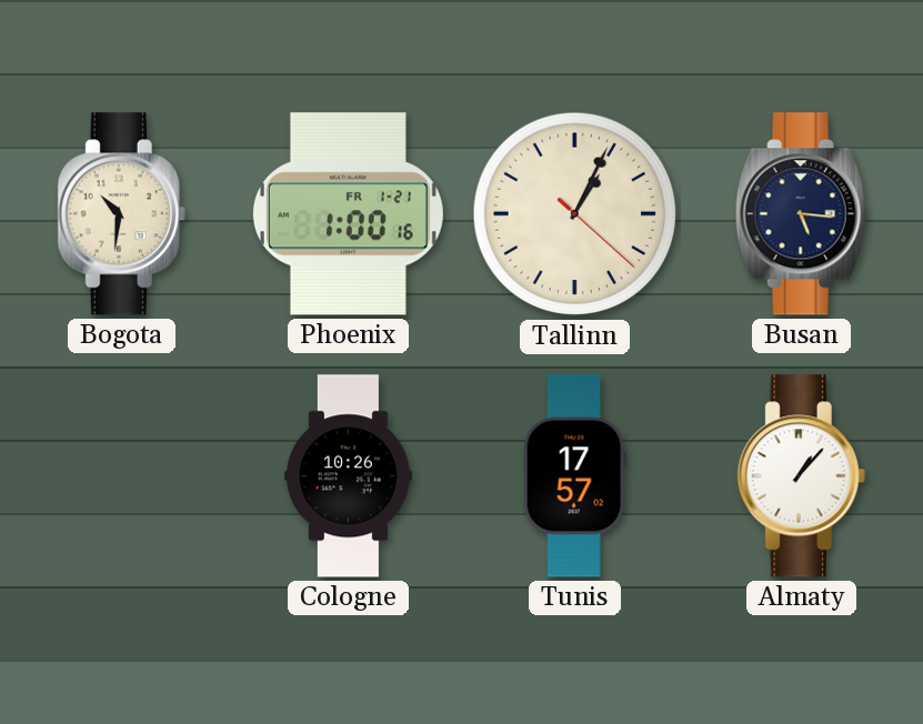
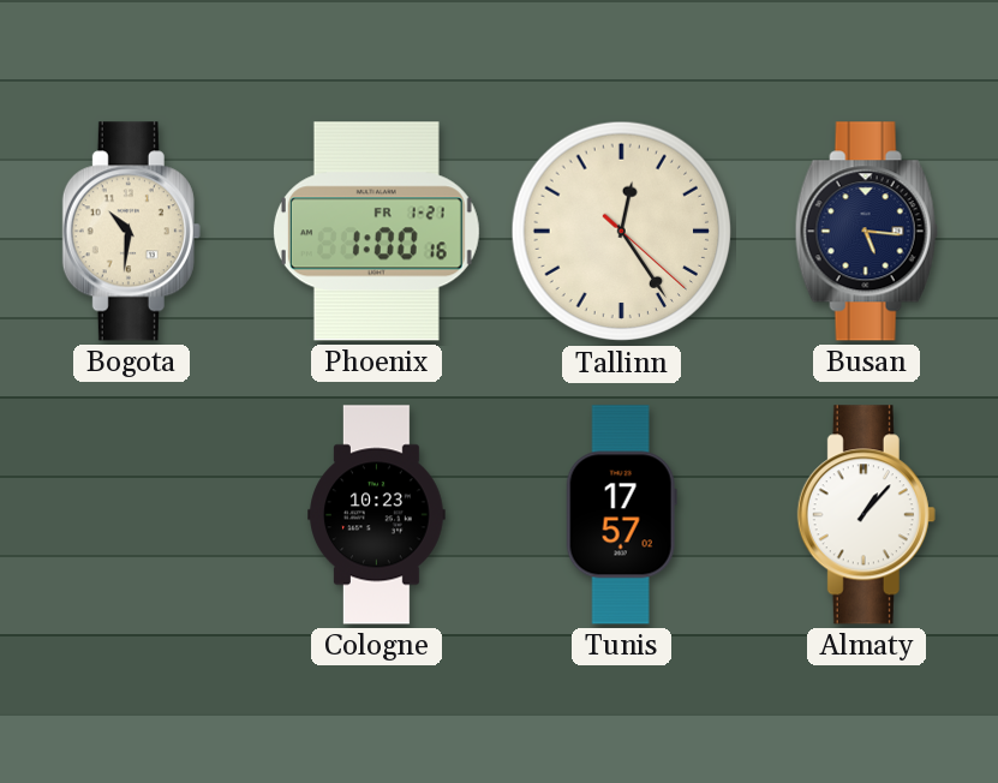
Tallinn: 1:04 -> 12:24 (622, 232)
Cologne: 10:26 -> 10:23 (377, 515)
